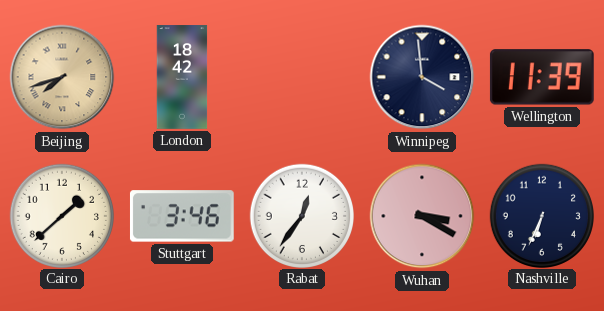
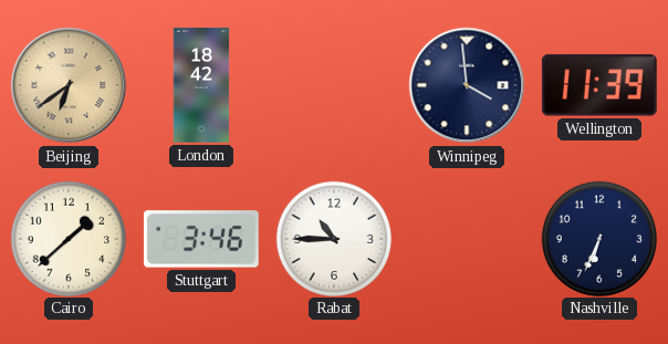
Beijing: 7:42 -> 6:39 (69, 85)
Rabat: 12:36 -> 10:45 (333, 238)
Wuhan: 3:20 -> none (422, 216)
